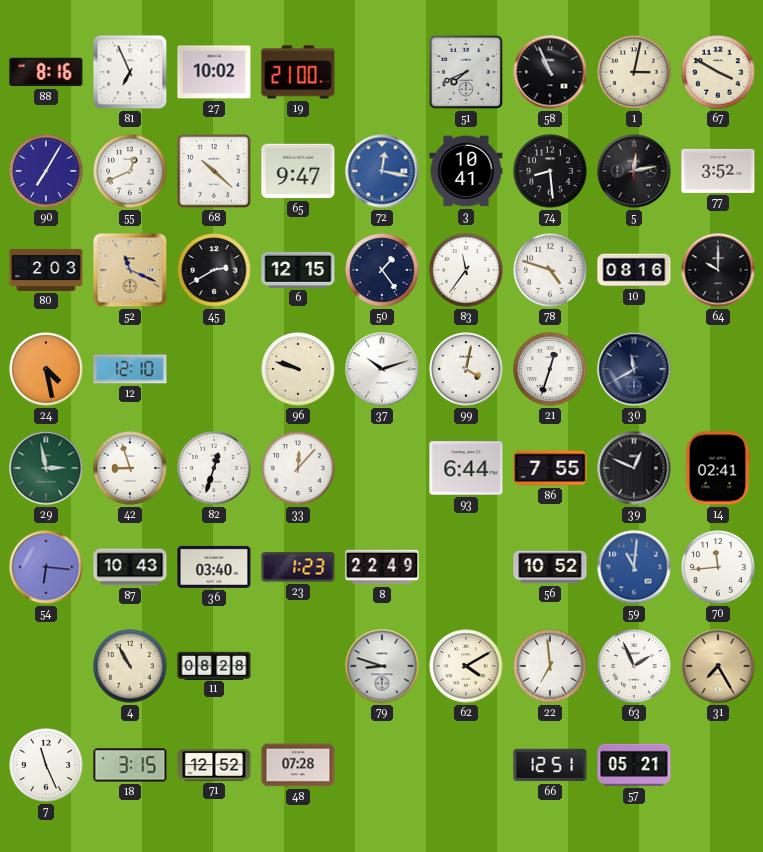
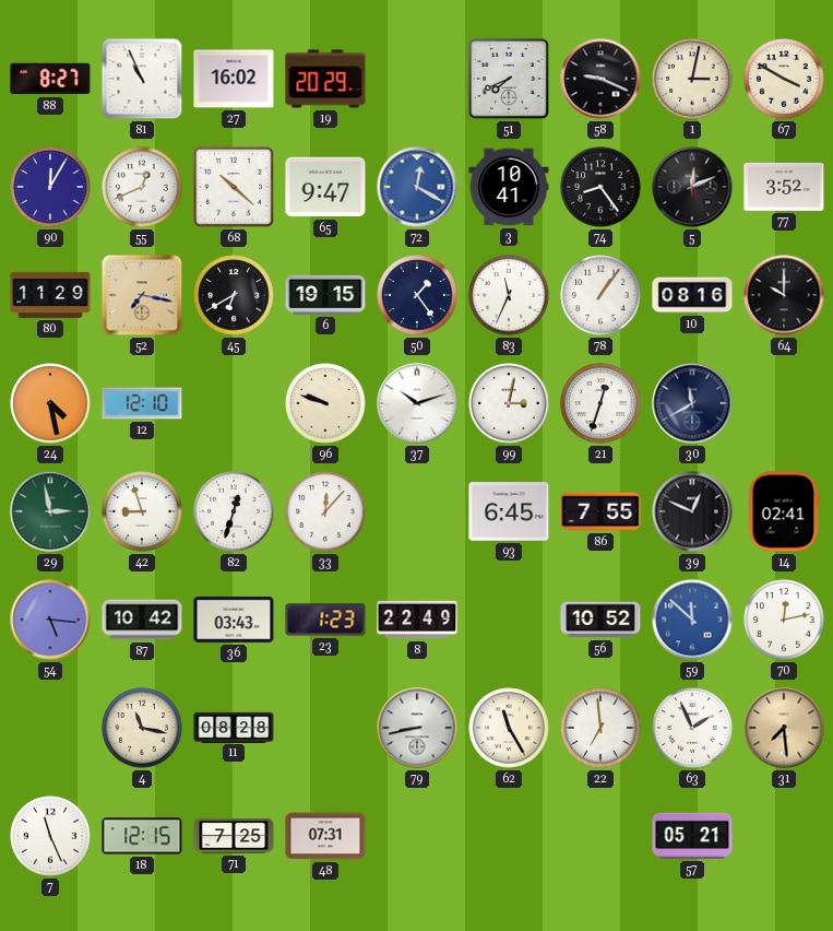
88: 8:16 -> 8:27 (50, 79)
81: 6:56 -> 10:56 (142, 79)
27: 10:02 -> 16:02 (234, 79)
19: 21:00 -> 20:29 (325, 79)
58: 10:56 -> 9:19 (600, 79)
90: 7:05 -> 12:05 (50, 187)
72: 12:17 -> 12:20 (417, 187)
74: 8:29 -> 8:24 (600, 187)
5: 12:13 -> 12:11 (692, 187)
80: 2:03 -> 11:29 (50, 295)
52: 11:19 -> 7:17 (142, 295)
45: 2:40 -> 6:40 (234, 295)
6: 12:15 -> 19:15 (325, 295)
83: 11:36 -> 11:34 (509, 295)
78: 4:48 -> 1:06 (600, 295)
99: 4:02 -> 3:02 (509, 403)
93: 6:44 -> 6:45 (509, 511)
54: 6:16 -> 5:16 (50, 620)
87: 10:43 -> 10:42 (142, 620)
36: 03:40 -> 03:43 (234, 620)
59: 11:01 -> 11:52 (692, 620)
70: 11:44 -> 12:13 (784, 620)
4: 10:55 -> 11:17 (142, 728)
79: 8:48 -> 8:43 (417, 728)
62: 4:10 -> 11:25 (509, 728)
31: 7:25 -> 7:29 (784, 728)
18: 3:15 -> 12:15 (142, 836)
71: 12:52 -> 7:25 (234, 836)
48: 07:28 -> 07:31 (325, 836)
66: 12:51 -> none (550, 765)
